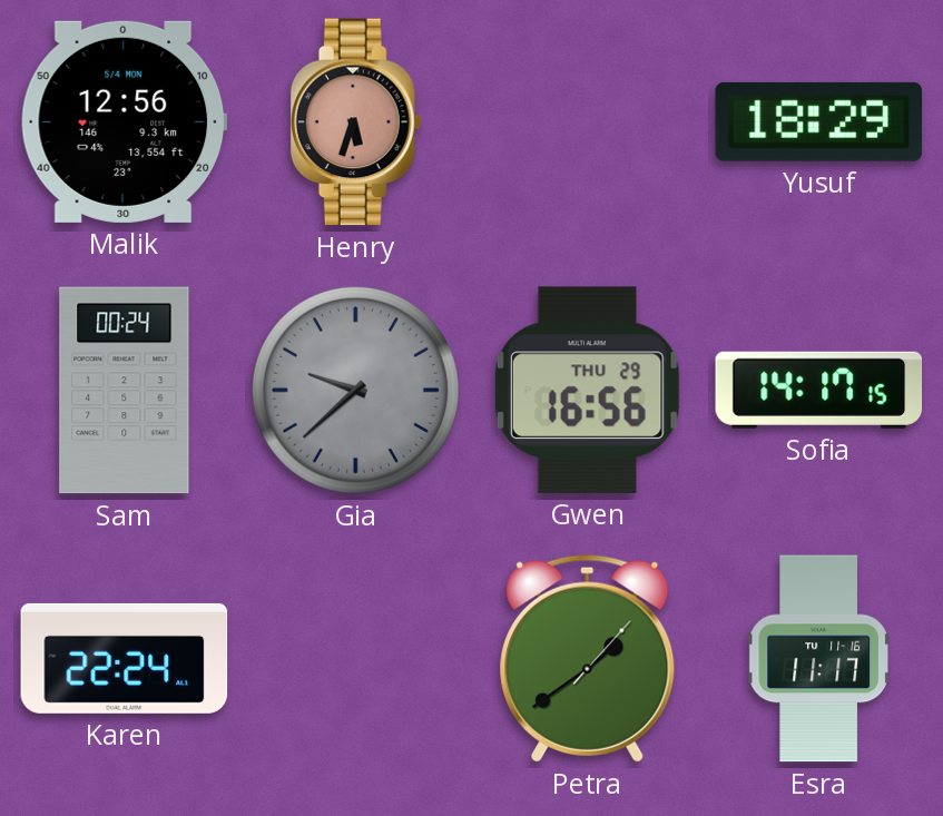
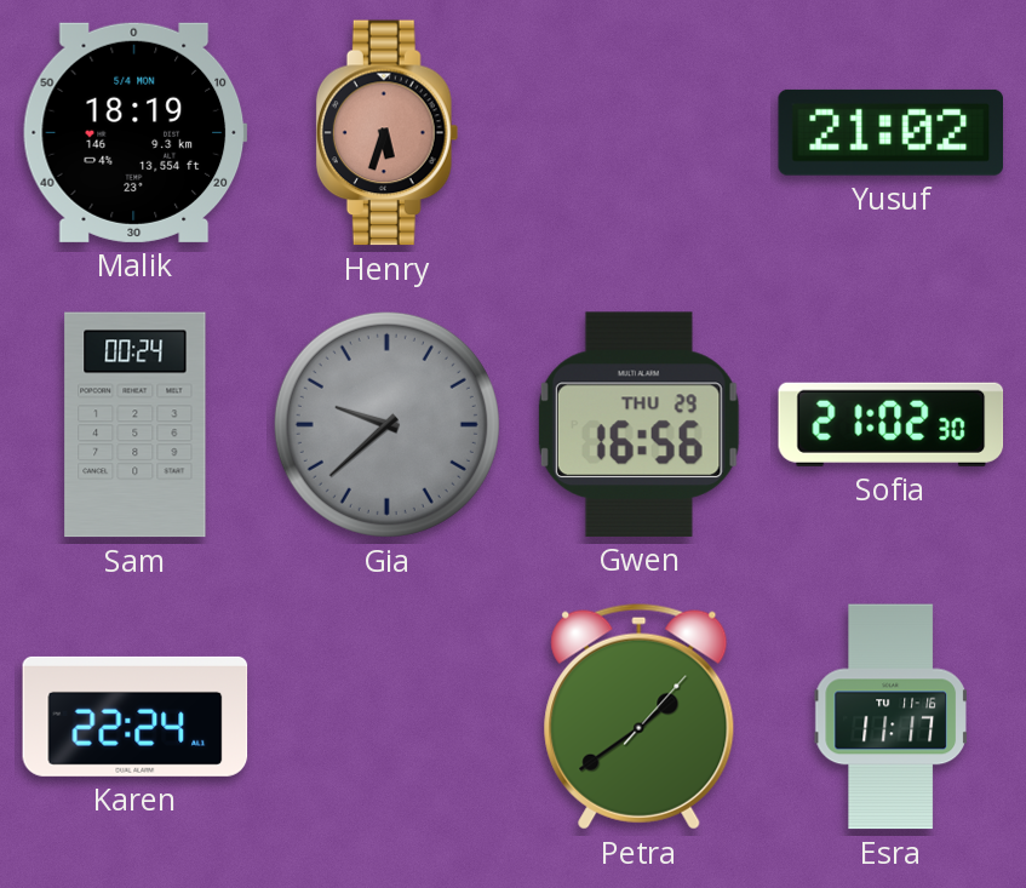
Malik: 12:56 -> 18:19 (136, 132)
Yusuf: 18:29 -> 21:02 (892, 132)
Sofia: 14:17 -> 21:02 (892, 424)
